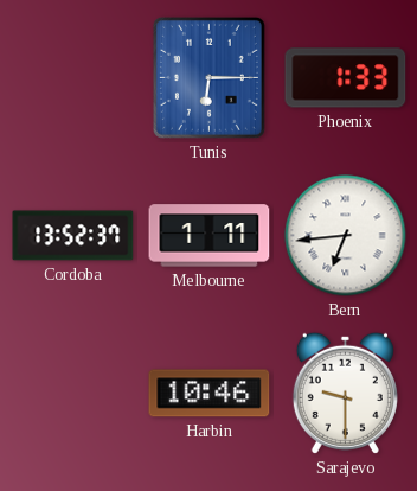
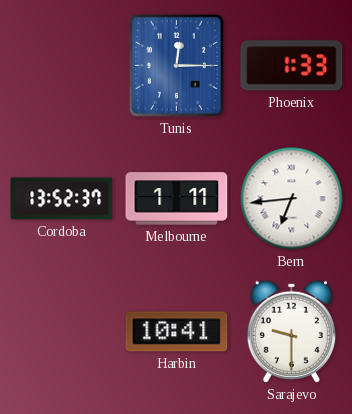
Tunis: 6:15 -> 12:15 (176, 65)
Harbin: 10:46 -> 10:41 (177, 332)
